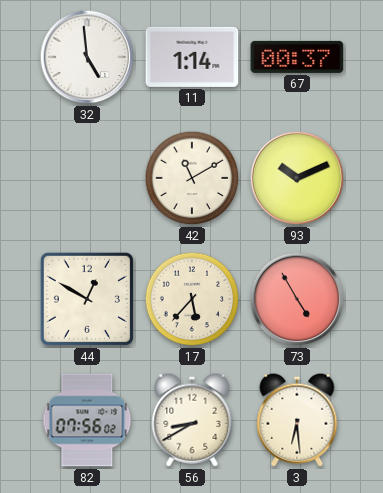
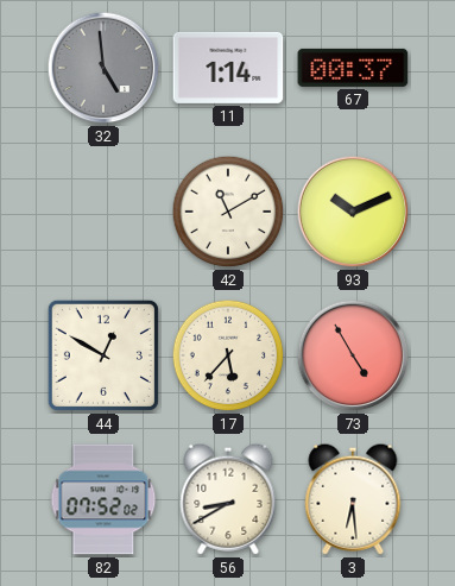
32 dial: white -> grey (103, 68)
82: 07:56 -> 07:52 (103, 499)
